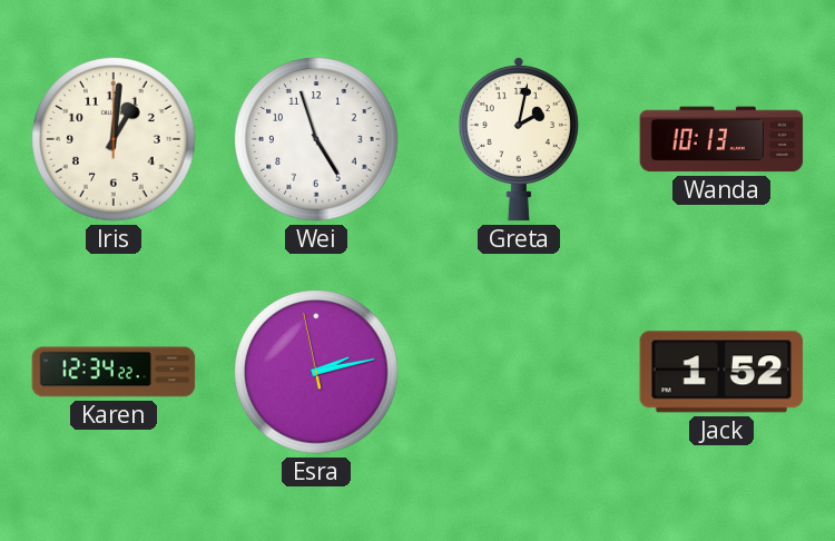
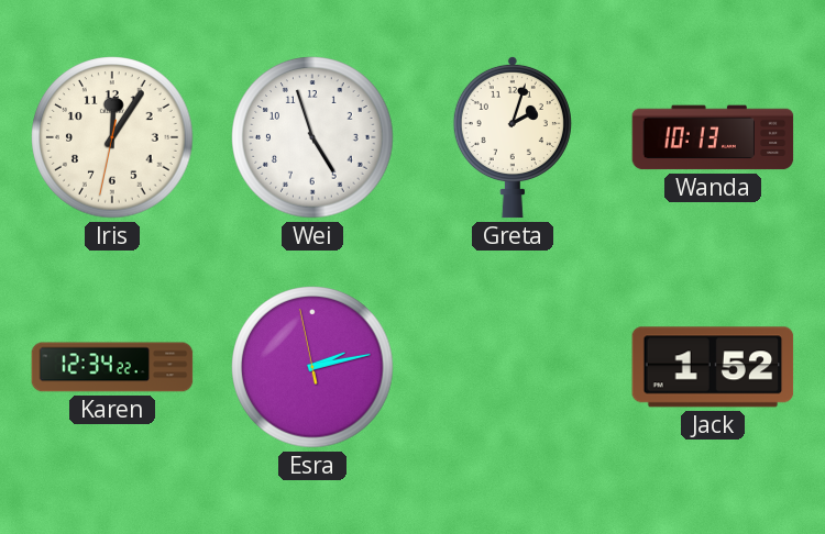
Iris: 1:01 -> 12:05 (112, 137)
Greta: 2:02 -> 2:03 (513, 137)
